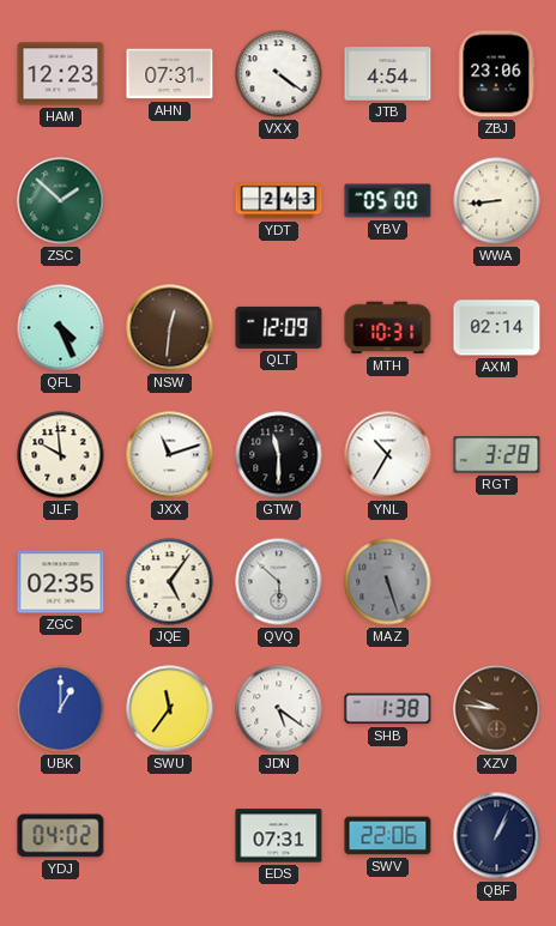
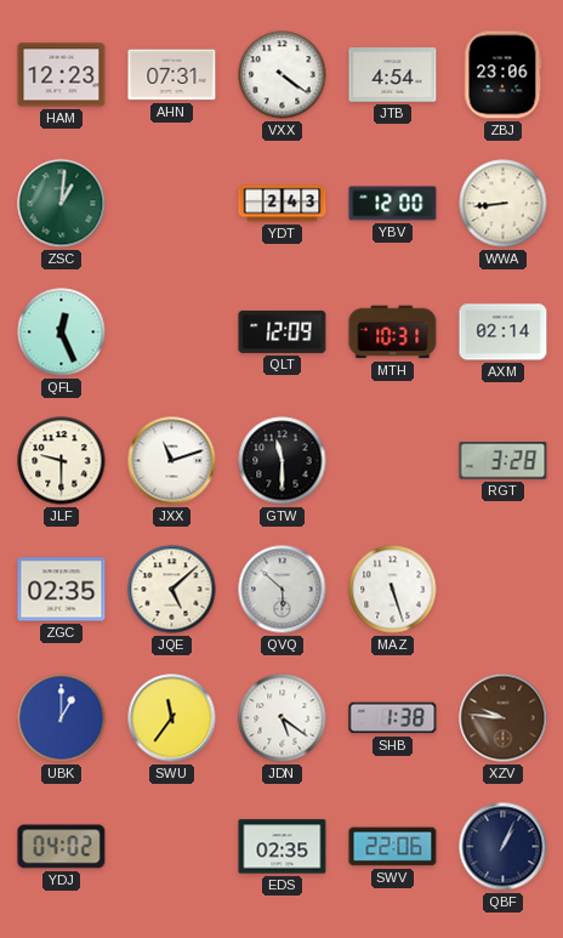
ZSC: 1:52 -> 1:01 (62, 204)
YBV: 05:00 -> 12:00 (393, 204)
QFL: 4:26 -> 12:26 (62, 332)
NSW: 12:31 -> none (170, 328)
JLF: 9:59 -> 9:30 (62, 461)
YNL: 10:35 -> none (388, 455)
JQE: 5:06 -> 5:08 (172, 590)
MAZ dial: grey -> white (393, 590)
EDS: 07:31 -> 02:35 (283, 847)
